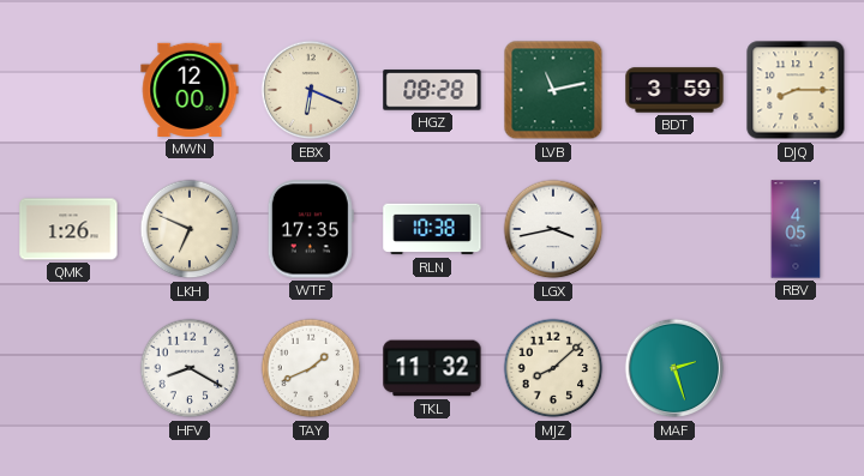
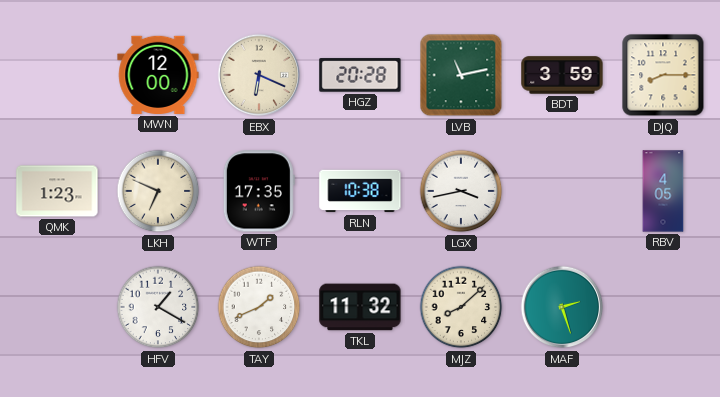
HGZ: 08:28 -> 20:28 (360, 75)
QMK: 1:26 -> 1:23 (57, 191)
HFV: 8:20 -> 1:20 (158, 307)
